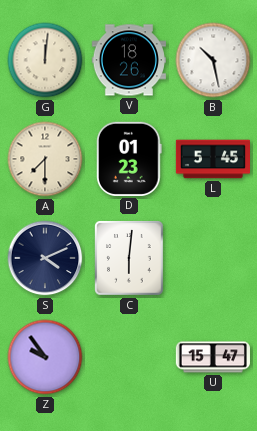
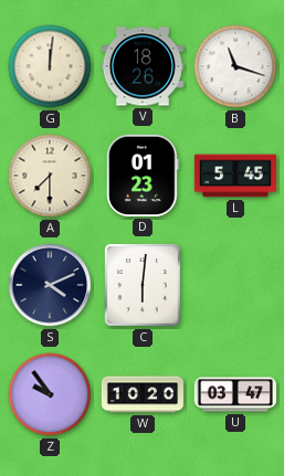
B: 10:28 -> 11:18 (235, 66)
W: none -> 10:20 (141, 394)
U: 15:47 -> 03:47 (235, 394)
